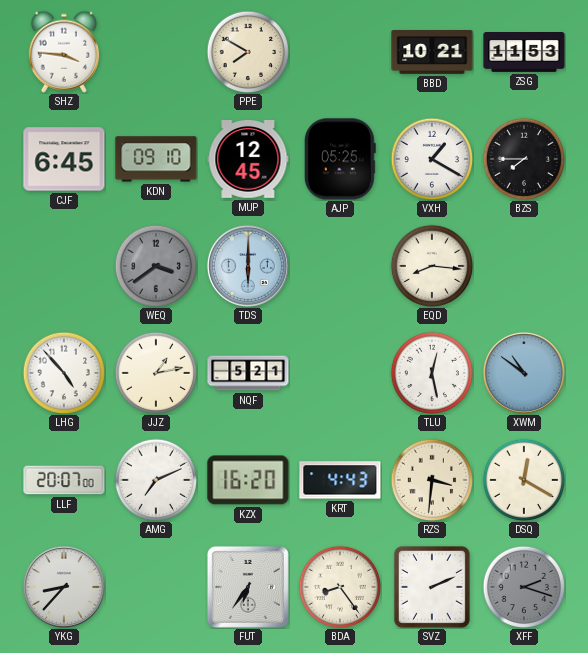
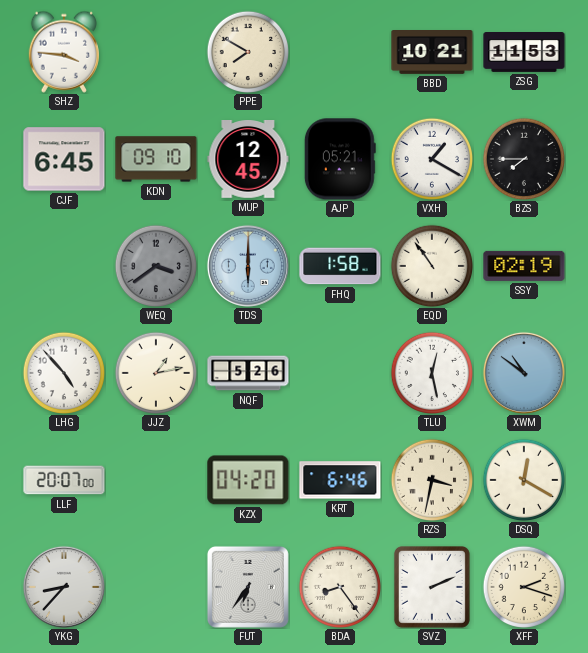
AJP: 05:25 -> 05:21 (340, 159)
FHQ: none -> 1:58 (340, 266)
EQD: 8:16 -> 10:54 (431, 265)
SSY: none -> 02:19 (524, 266)
NQF: 5:21 -> 5:26 (248, 373)
AMG: 7:11 -> none (155, 479)
KZX: 16:20 -> 04:20 (248, 480)
KRT: 4:43 -> 6:46 (340, 480)
RZS: 3:31 -> 3:32 (431, 479)
XFF dial: grey -> cream (523, 586)
